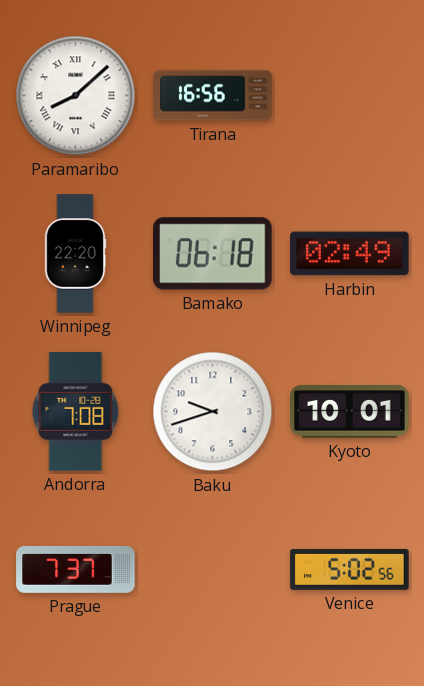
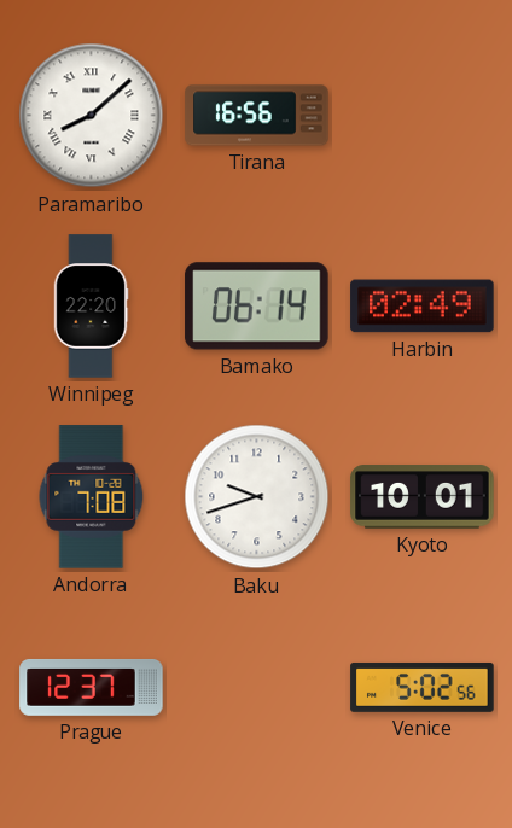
Bamako: 06:18 -> 06:14 (257, 307)
Prague: 7:37 -> 12:37 (92, 687)
